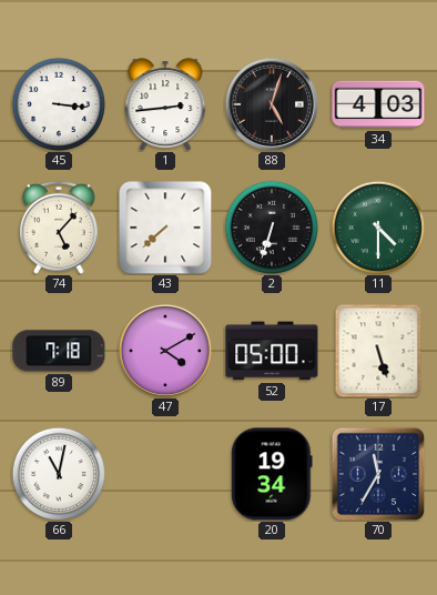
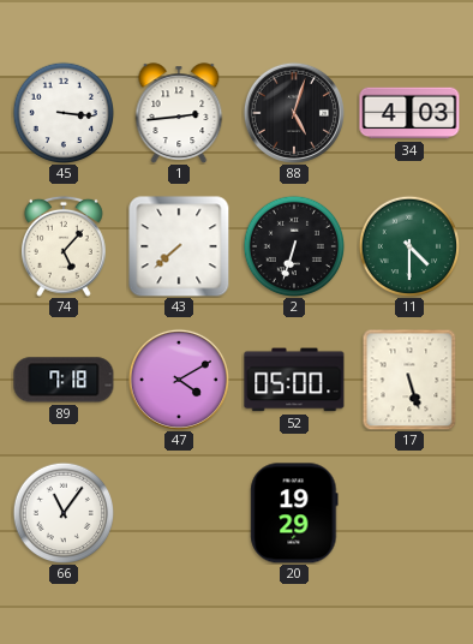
66: 11:02 -> 11:06 (64, 513)
20: 19:34 -> 19:29 (294, 513)
70: 11:35 -> none (378, 474)
